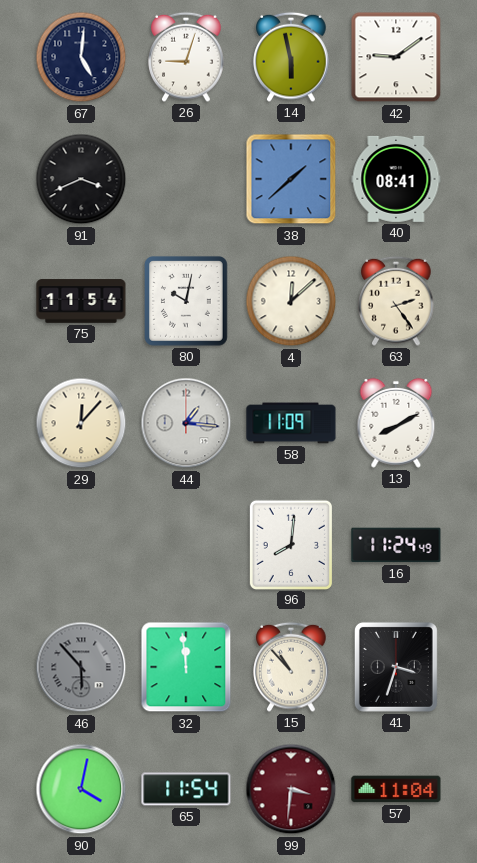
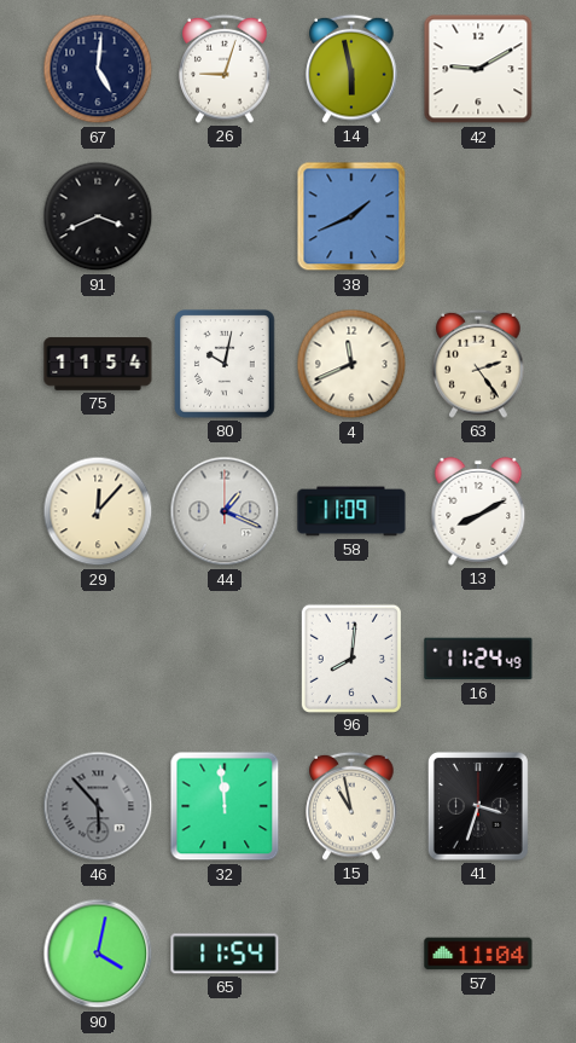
42: 9:09 -> 9:10 (478, 69)
38: 1:38 -> 1:41 (351, 216)
40: 08:41 -> none (396, 179)
4: 12:08 -> 11:41 (351, 364)
44: 1:16 -> 1:19 (225, 511)
15: 10:53 -> 10:58 (351, 806)
99: 3:31 -> none (291, 789)
